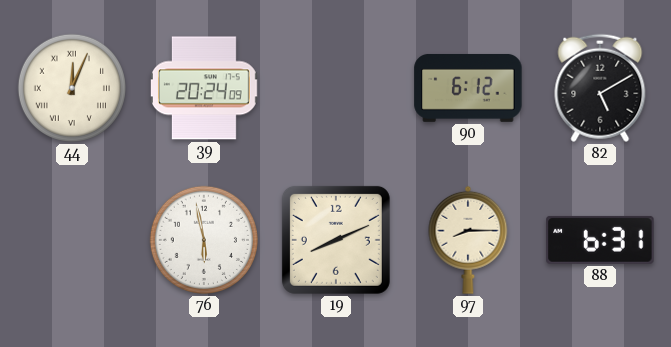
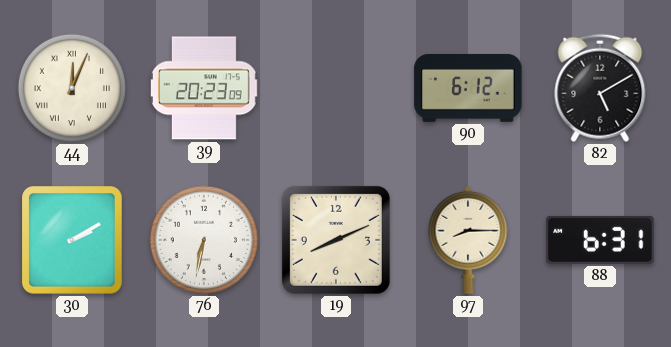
39: 20:24 -> 20:23 (204, 88)
30: none -> 2:10 (73, 241)
76: 5:58 -> 6:32 (204, 240)
